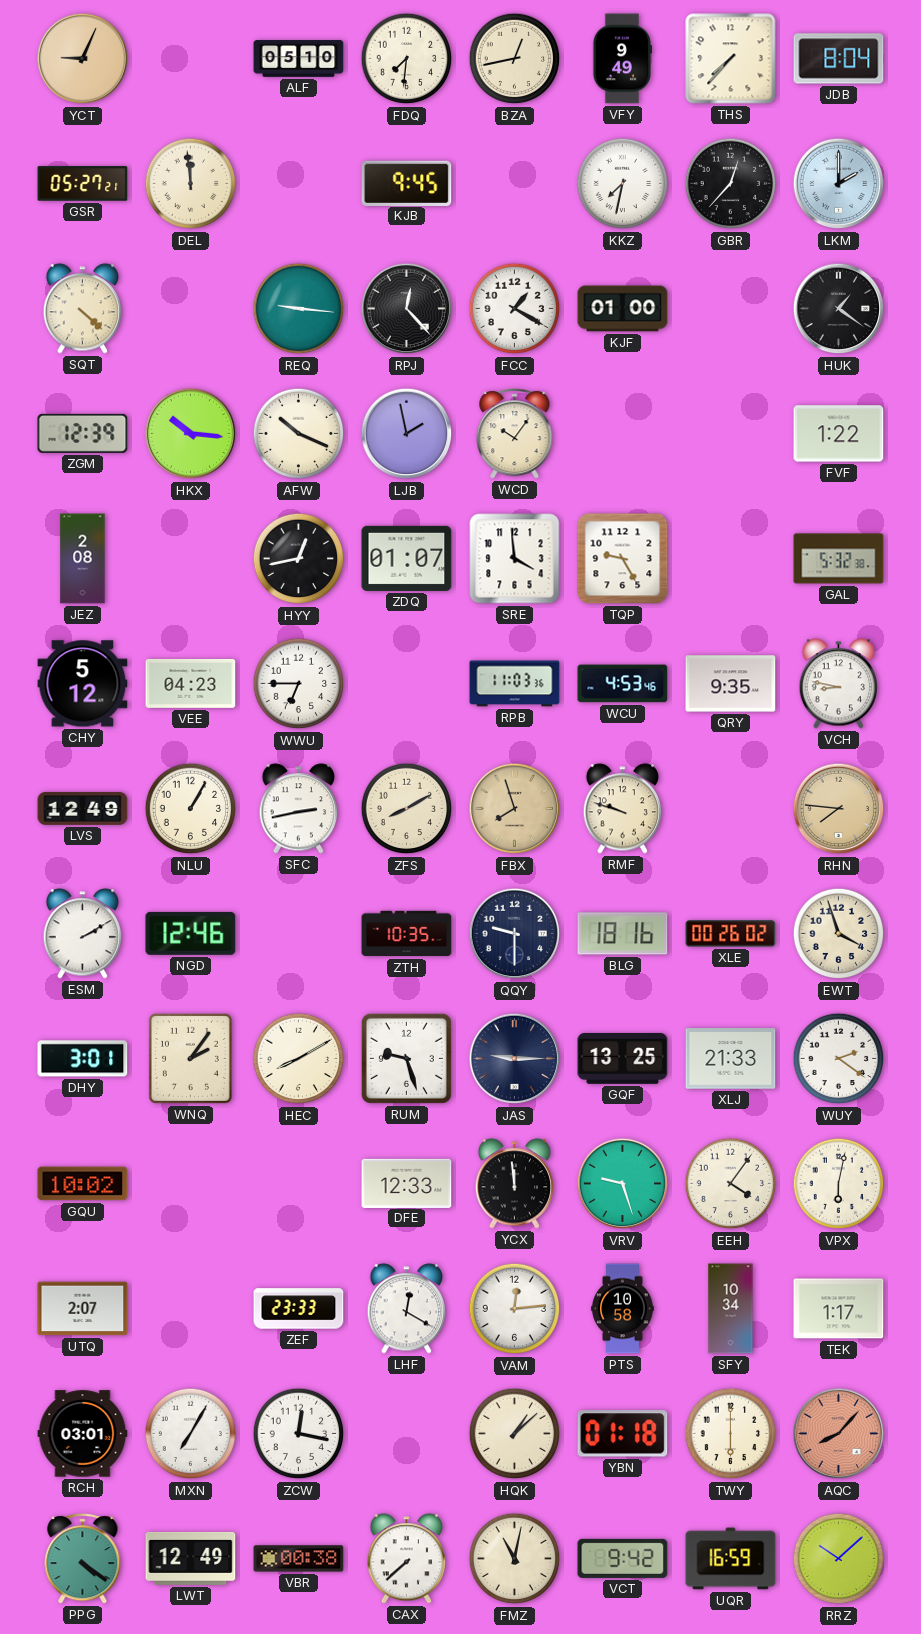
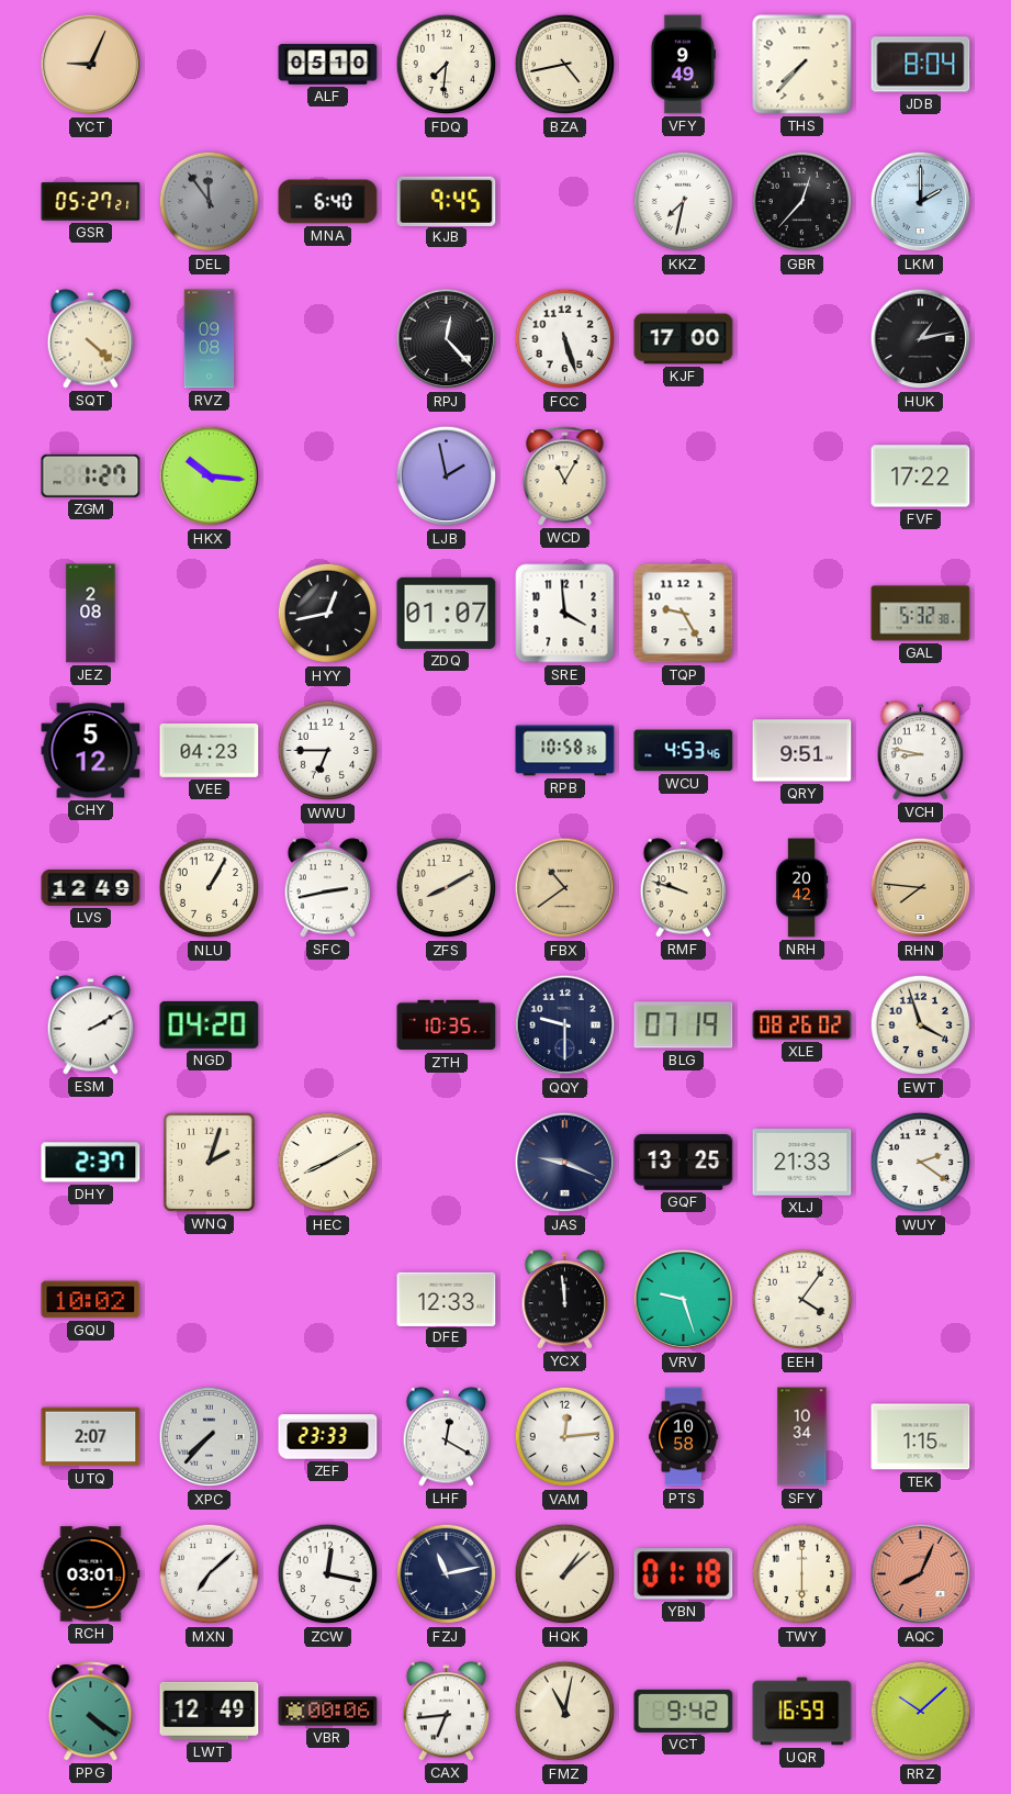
BZA: 12:43 -> 4:43 (565, 65)
DEL: 11:59 -> 11:54 (210, 202)
DEL dial: cream -> grey (210, 202)
MNA: none -> 6:40 (328, 202)
RVZ: none -> 09:08 (210, 339)
REQ: 9:16 -> none (299, 309)
FCC: 1:20 -> 5:27 (565, 339)
KJF: 01:00 -> 17:00 (684, 339)
HUK: 1:21 -> 1:13 (921, 339)
ZGM: 12:39 -> 1:27 (91, 475)
AFW: 10:19 -> none (299, 434)
WCD: 10:06 -> 11:05 (565, 476)
FVF: 1:22 -> 17:22 (921, 476)
RPB: 11:03 -> 10:58 (565, 751)
QRY: 9:35 -> 9:51 (802, 751)
FBX: 7:57 -> 10:39 (565, 888)
NRH: none -> 20:42 (801, 888)
NGD: 12:46 -> 04:20 (210, 1024)
BLG: 18:16 -> 07:19 (684, 1025)
XLE: 00:26 -> 08:26 (802, 1025)
DHY: 3:01 -> 2:37 (91, 1163)
WNQ: 2:06 -> 2:03 (209, 1162)
RUM: 9:27 -> none (406, 1058)
JAS: 9:15 -> 9:19 (565, 1163)
VPX: 6:02 -> none (839, 1184)
XPC: none -> 7:37 (210, 1437)
TEK: 1:17 -> 1:15 (921, 1437)
MXN: 7:05 -> 7:08 (210, 1574)
FZJ: none -> 11:13 (447, 1574)
AQC: 8:07 -> 8:04 (921, 1574)
VBR: 00:38 -> 00:06 (328, 1712)
CAX: 7:38 -> 6:44 (447, 1712)
